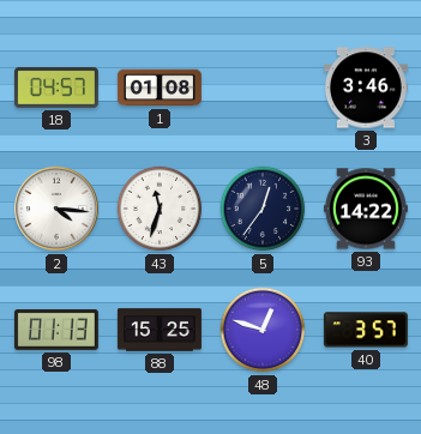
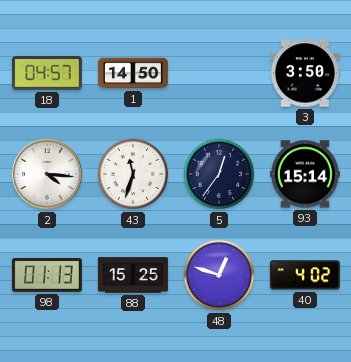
1: 01:08 -> 14:50 (133, 73)
3: 3:46 -> 3:50 (305, 73)
93: 14:22 -> 15:14 (305, 174)
40: 3:57 -> 4:02 (305, 275)
